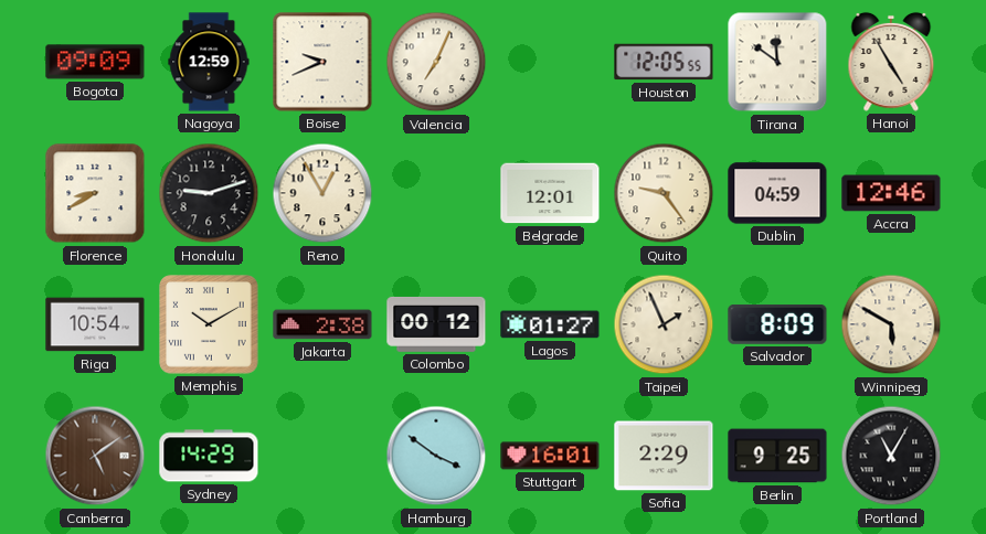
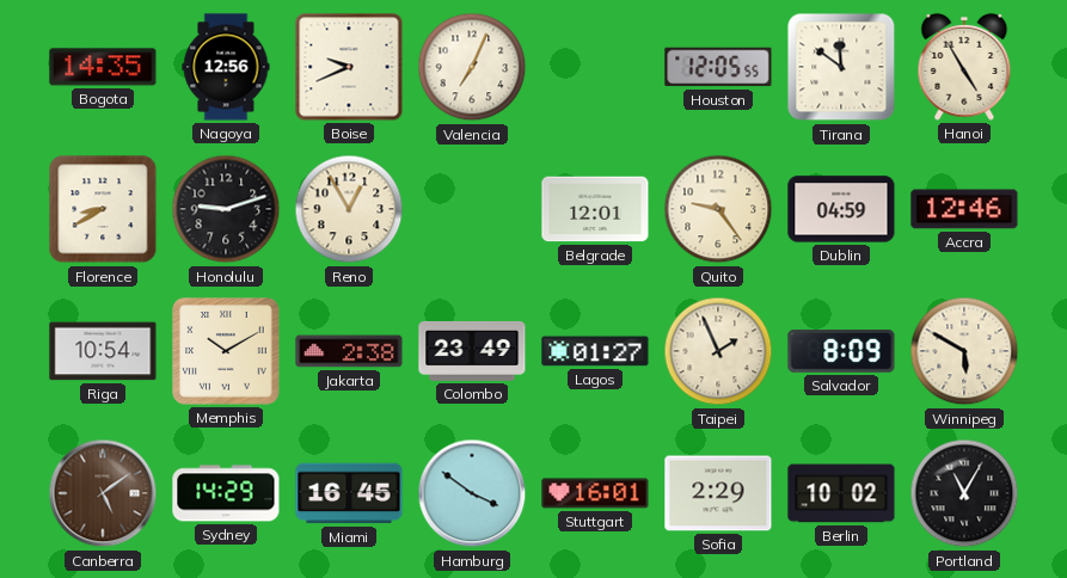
Bogota: 09:09 -> 14:35 (103, 67)
Nagoya: 12:59 -> 12:56 (226, 67)
Colombo: 00:12 -> 23:49 (472, 351)
Miami: none -> 16:45 (349, 493)
Berlin: 9:25 -> 10:02 (841, 493)
